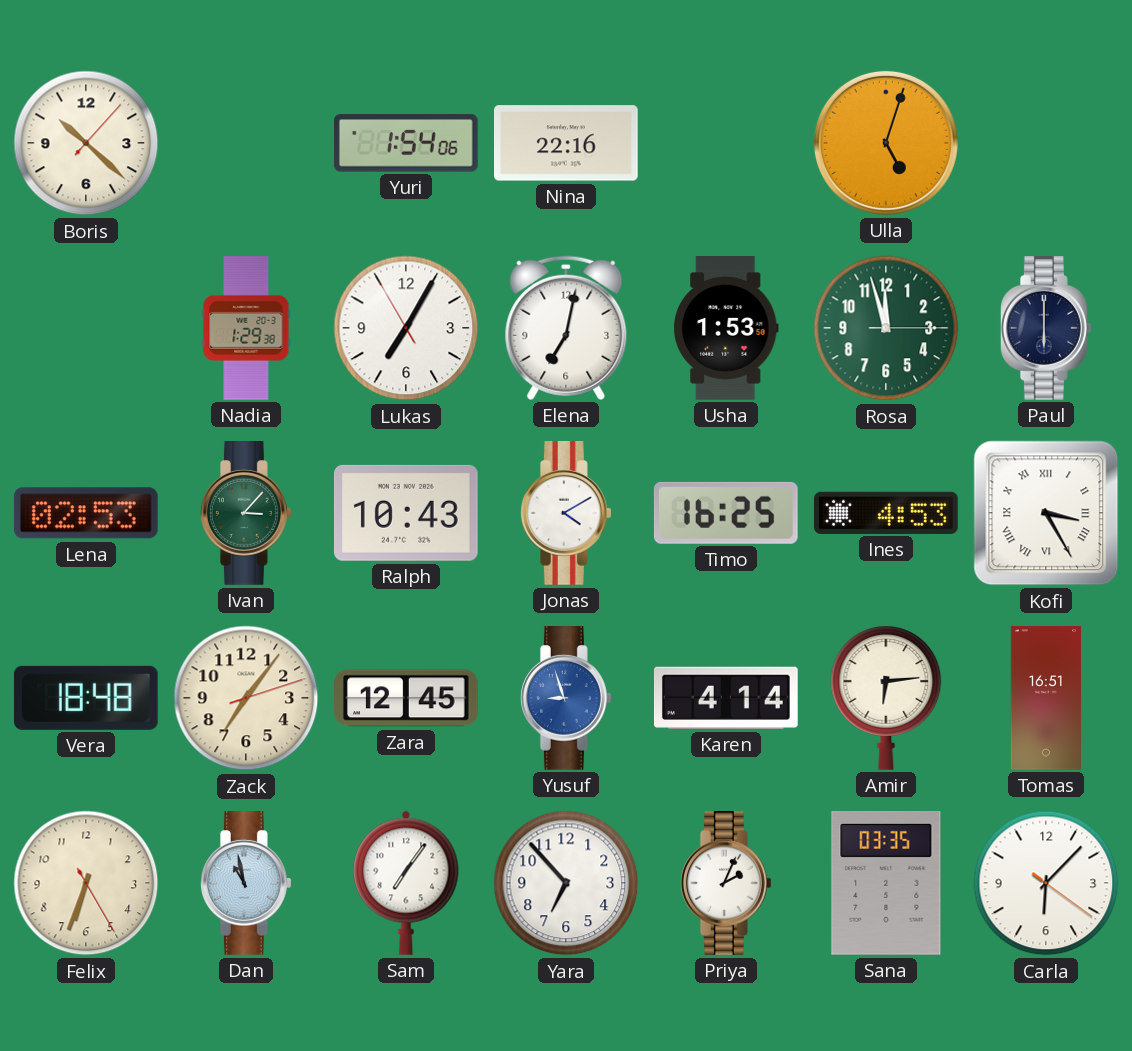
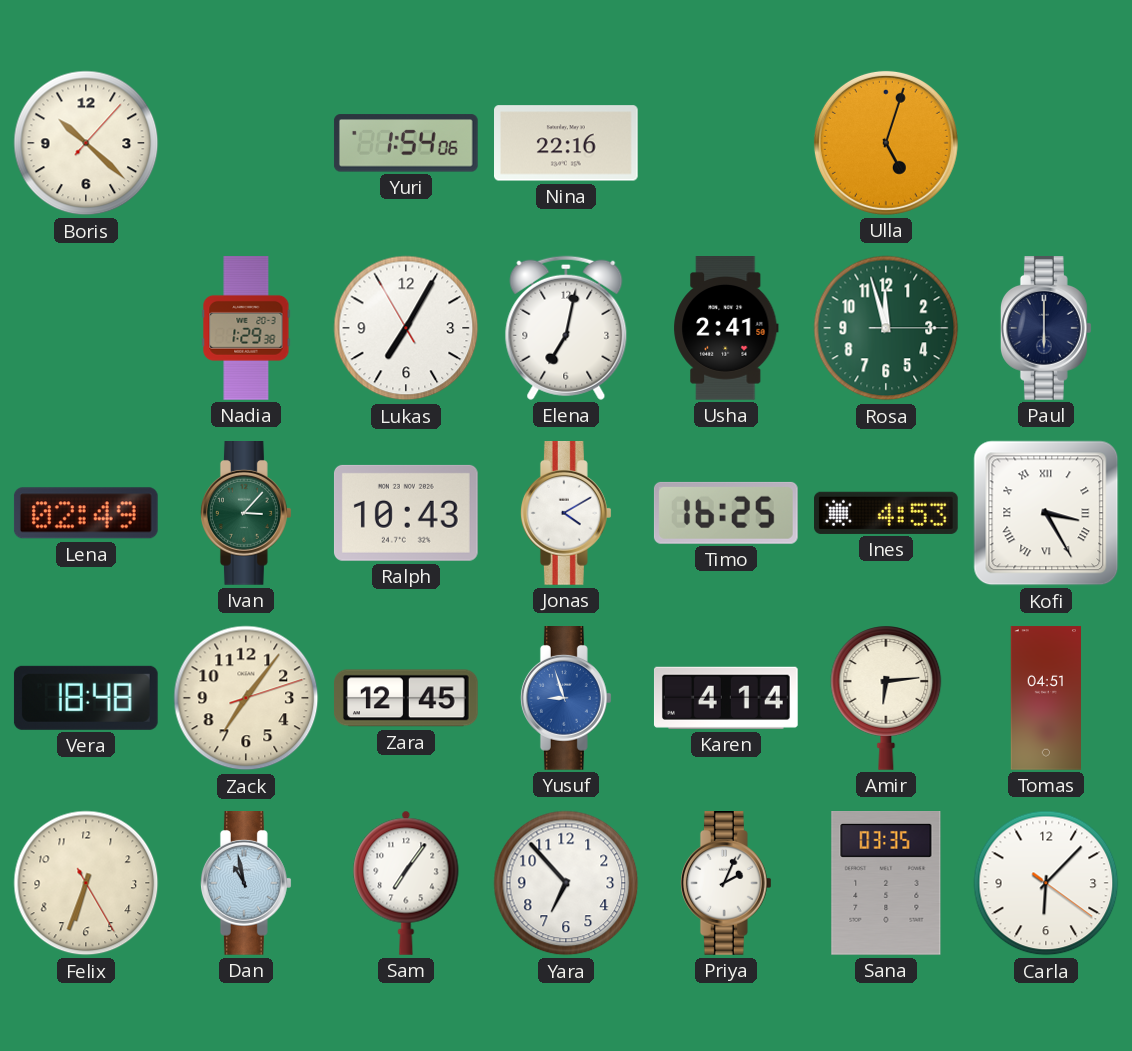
Usha: 1:53 -> 2:41 (727, 328)
Lena: 02:53 -> 02:49 (86, 513)
Tomas: 16:51 -> 04:51 (1045, 698)
